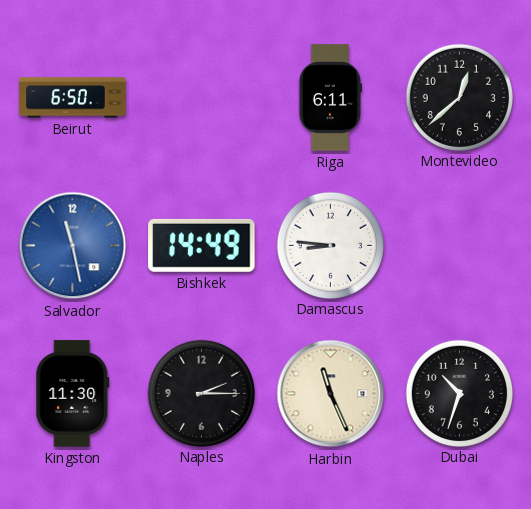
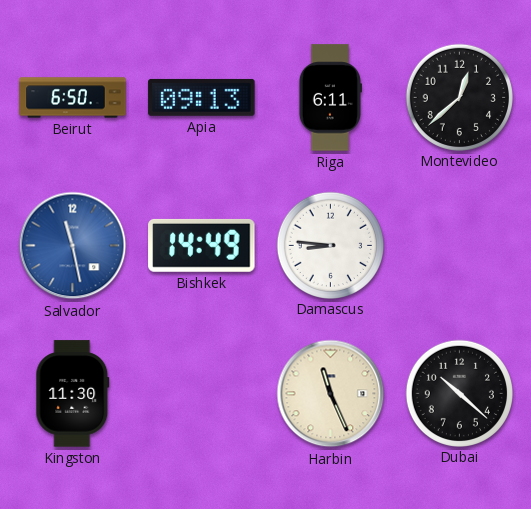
Apia: none -> 09:13 (202, 97)
Naples: 2:15 -> none (201, 393)
Dubai: 10:33 -> 10:22 (459, 393)
